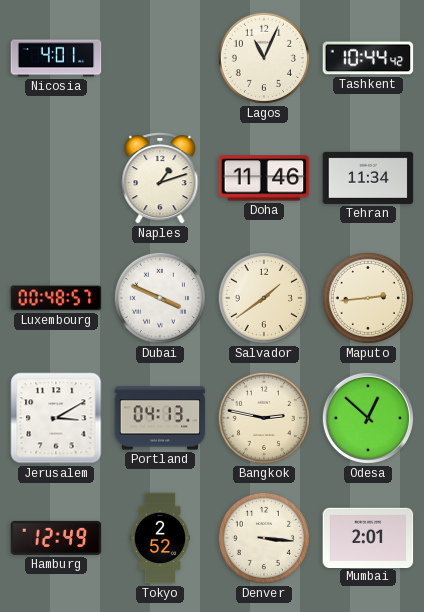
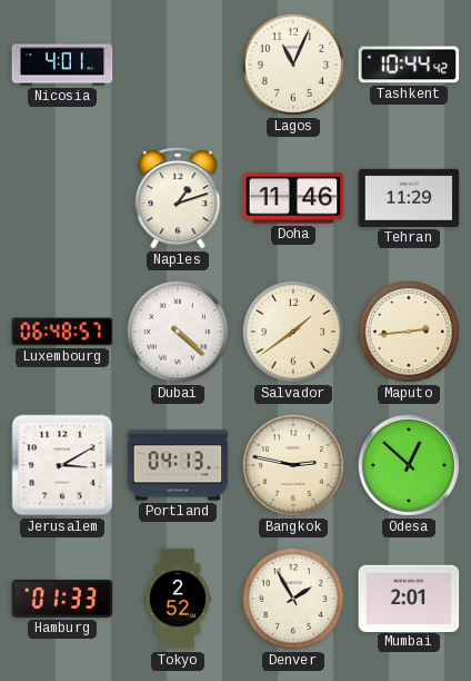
Tehran: 11:34 -> 11:29 (409, 198)
Luxembourg: 00:48 -> 06:48 (62, 332)
Dubai: 3:49 -> 4:22 (178, 332)
Hamburg: 12:49 -> 01:33 (62, 599)
Denver: 3:16 -> 1:55 (293, 599)
